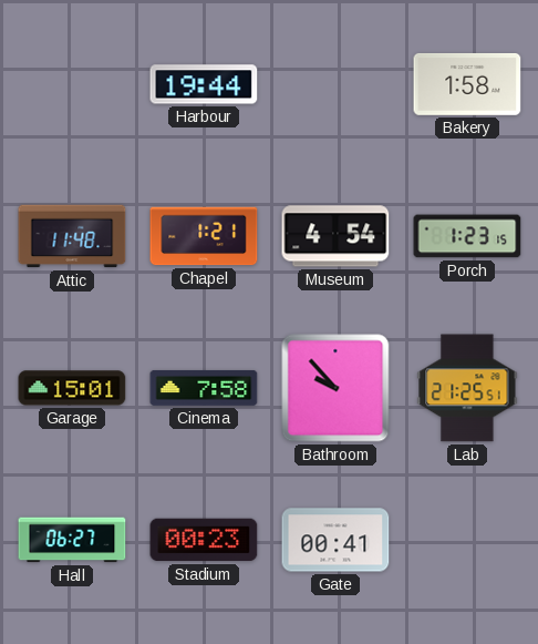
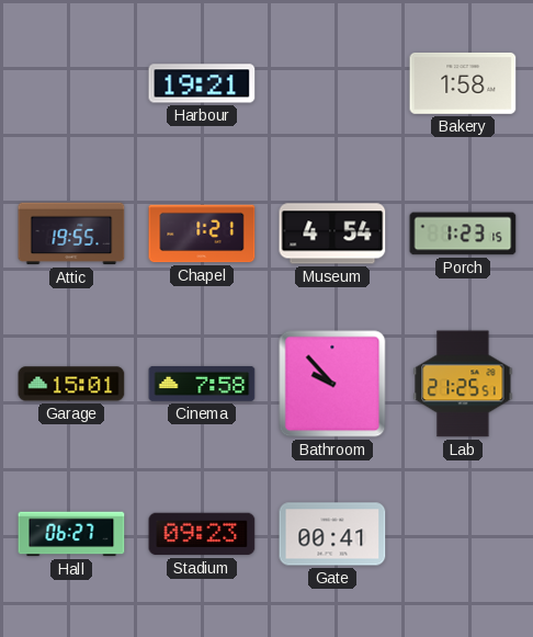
Harbour: 19:44 -> 19:21 (202, 83)
Attic: 11:48 -> 19:55 (71, 234)
Stadium: 00:23 -> 09:23 (202, 534)
